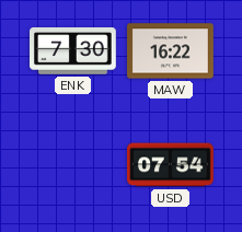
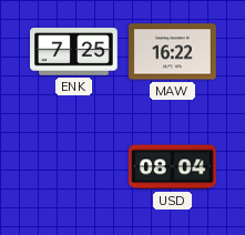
ENK: 7:30 -> 7:25 (74, 52)
USD: 07:54 -> 08:04 (173, 167)
